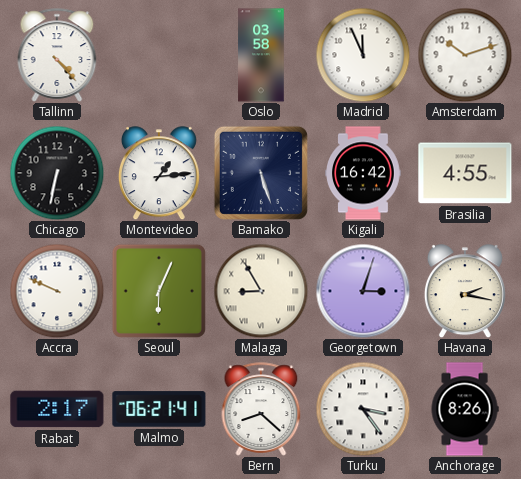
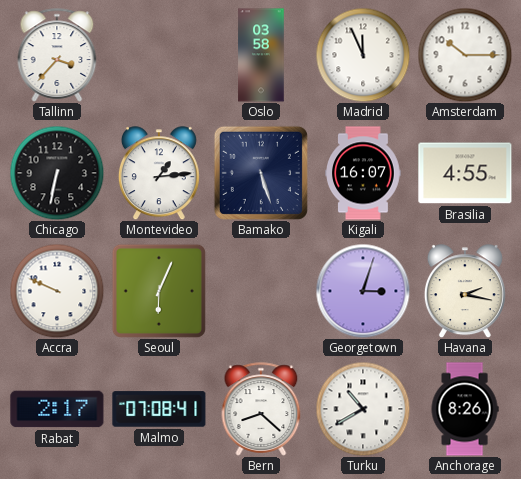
Tallinn: 4:23 -> 3:37 (57, 55)
Amsterdam: 10:12 -> 10:15 (465, 55)
Kigali: 16:42 -> 16:07 (363, 173)
Malaga: 8:55 -> none (261, 291)
Malmo: 06:21 -> 07:08 (159, 409)
Turku: 3:24 -> 10:40 (363, 409)
